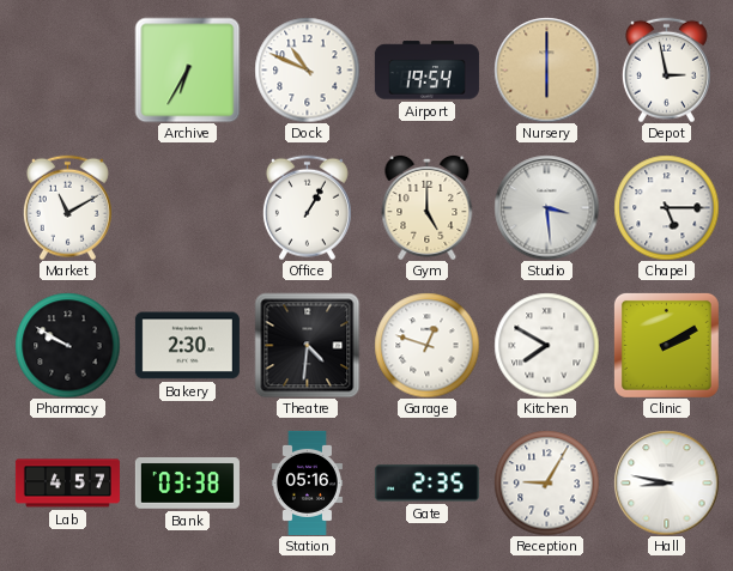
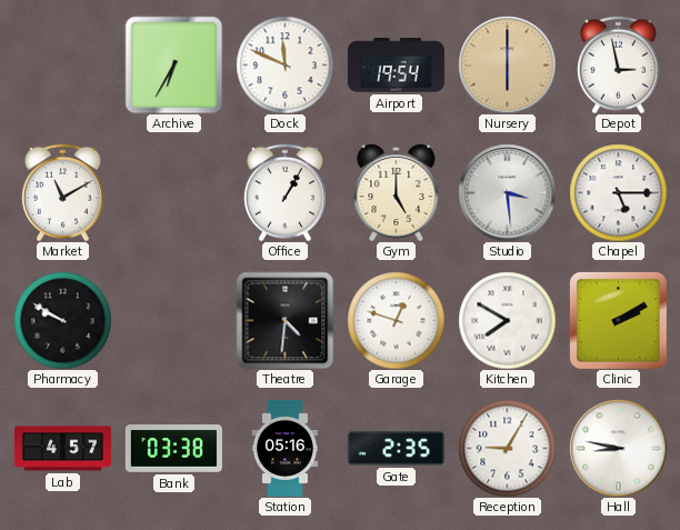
Dock: 10:49 -> 11:49 (284, 64)
Bakery: 2:30 -> none (187, 346)
